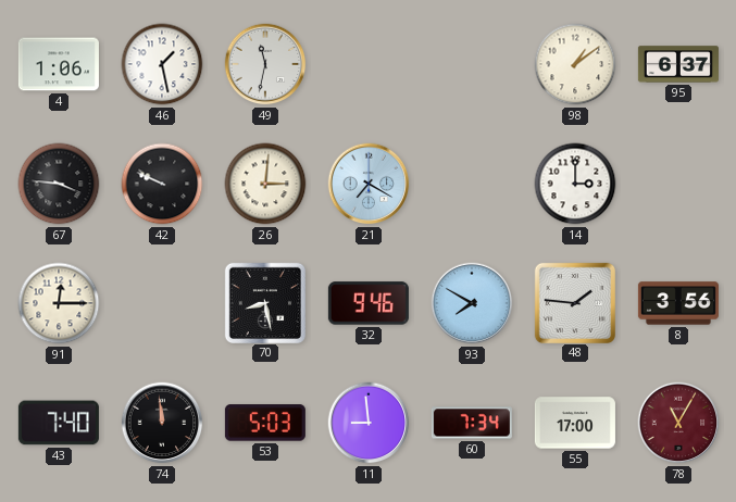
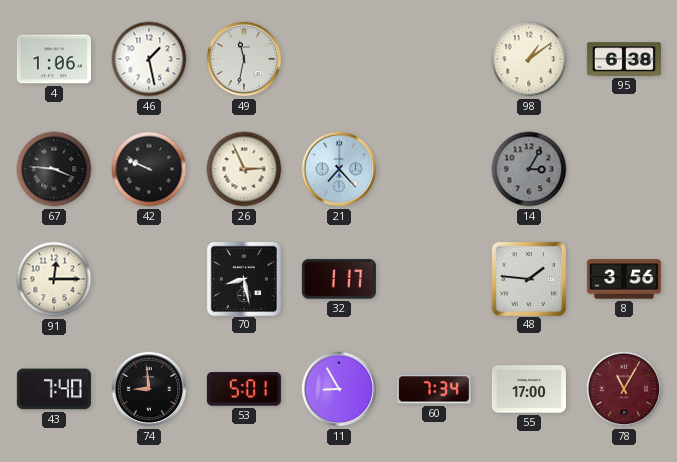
95: 6:37 -> 6:38 (624, 59)
26: 3:01 -> 2:56 (244, 169)
21: 7:20 -> 7:23 (339, 169)
14: 3:00 -> 3:05 (529, 169)
14 dial: white -> grey (529, 169)
32: 9:46 -> 1:17 (339, 279)
93: 7:50 -> none (472, 303)
74: 11:59 -> 8:59 (149, 389)
53: 5:03 -> 5:01 (244, 389)
11: 8:59 -> 8:55 (339, 389)
